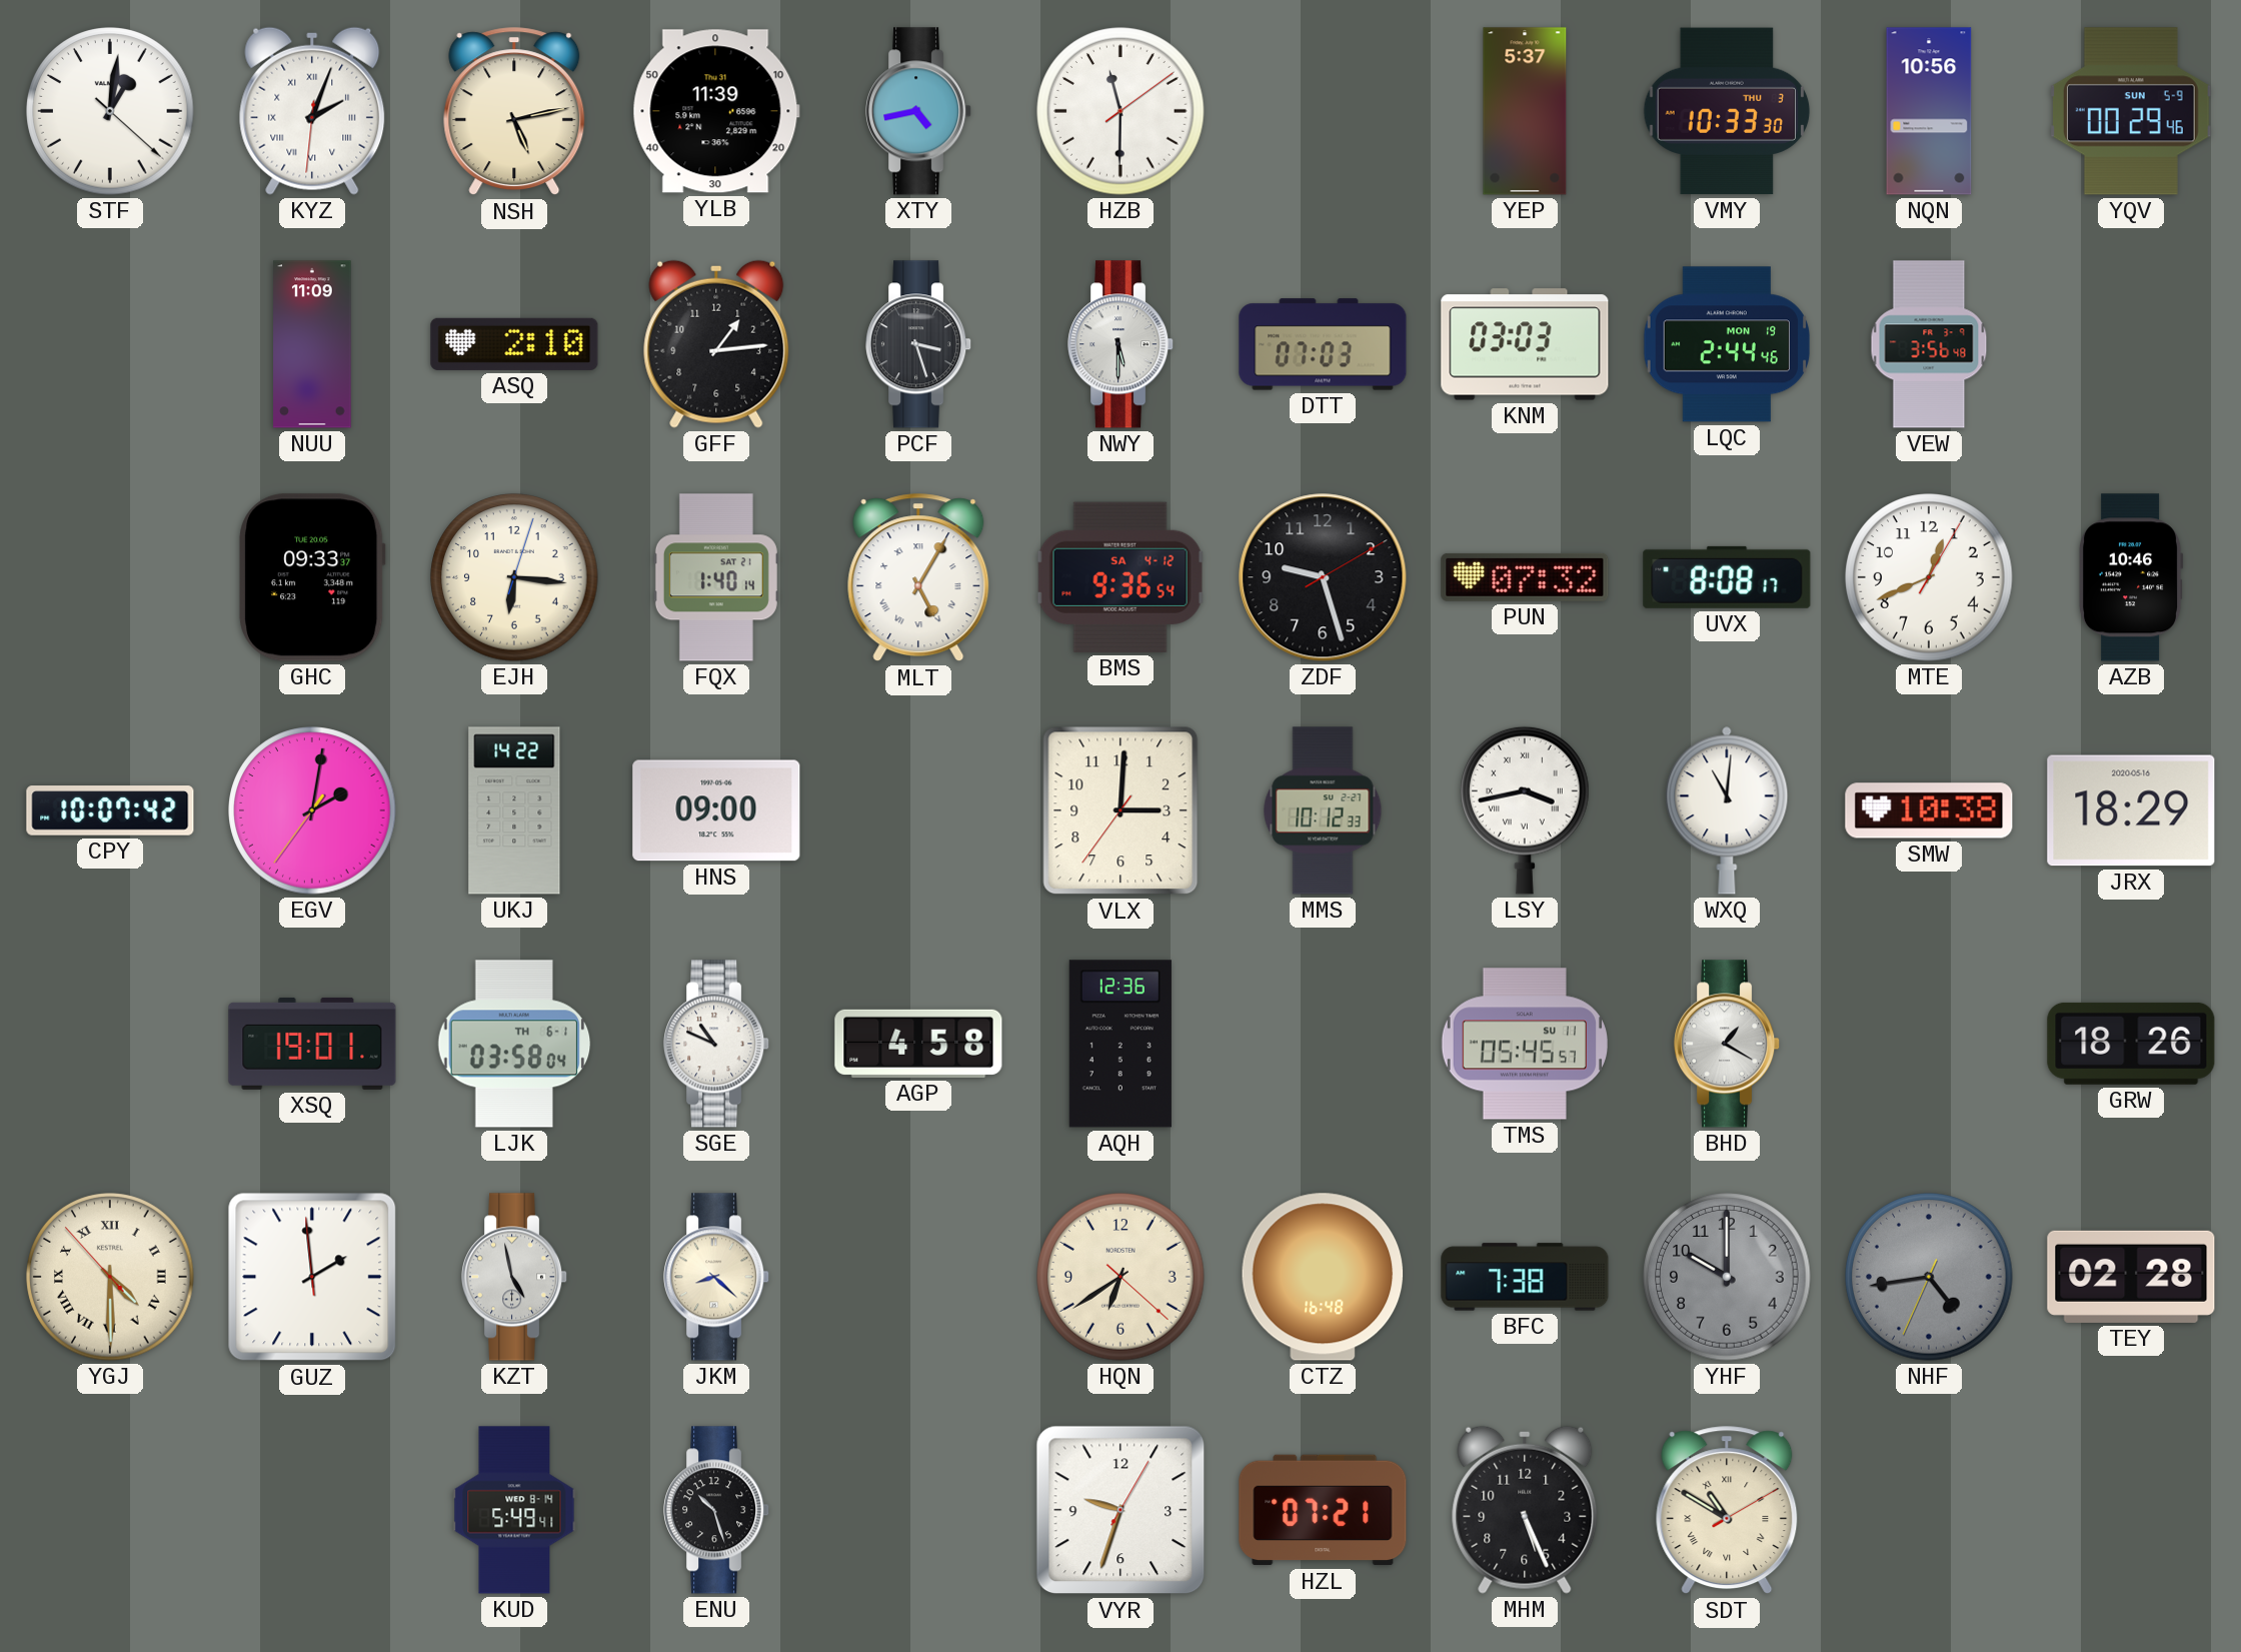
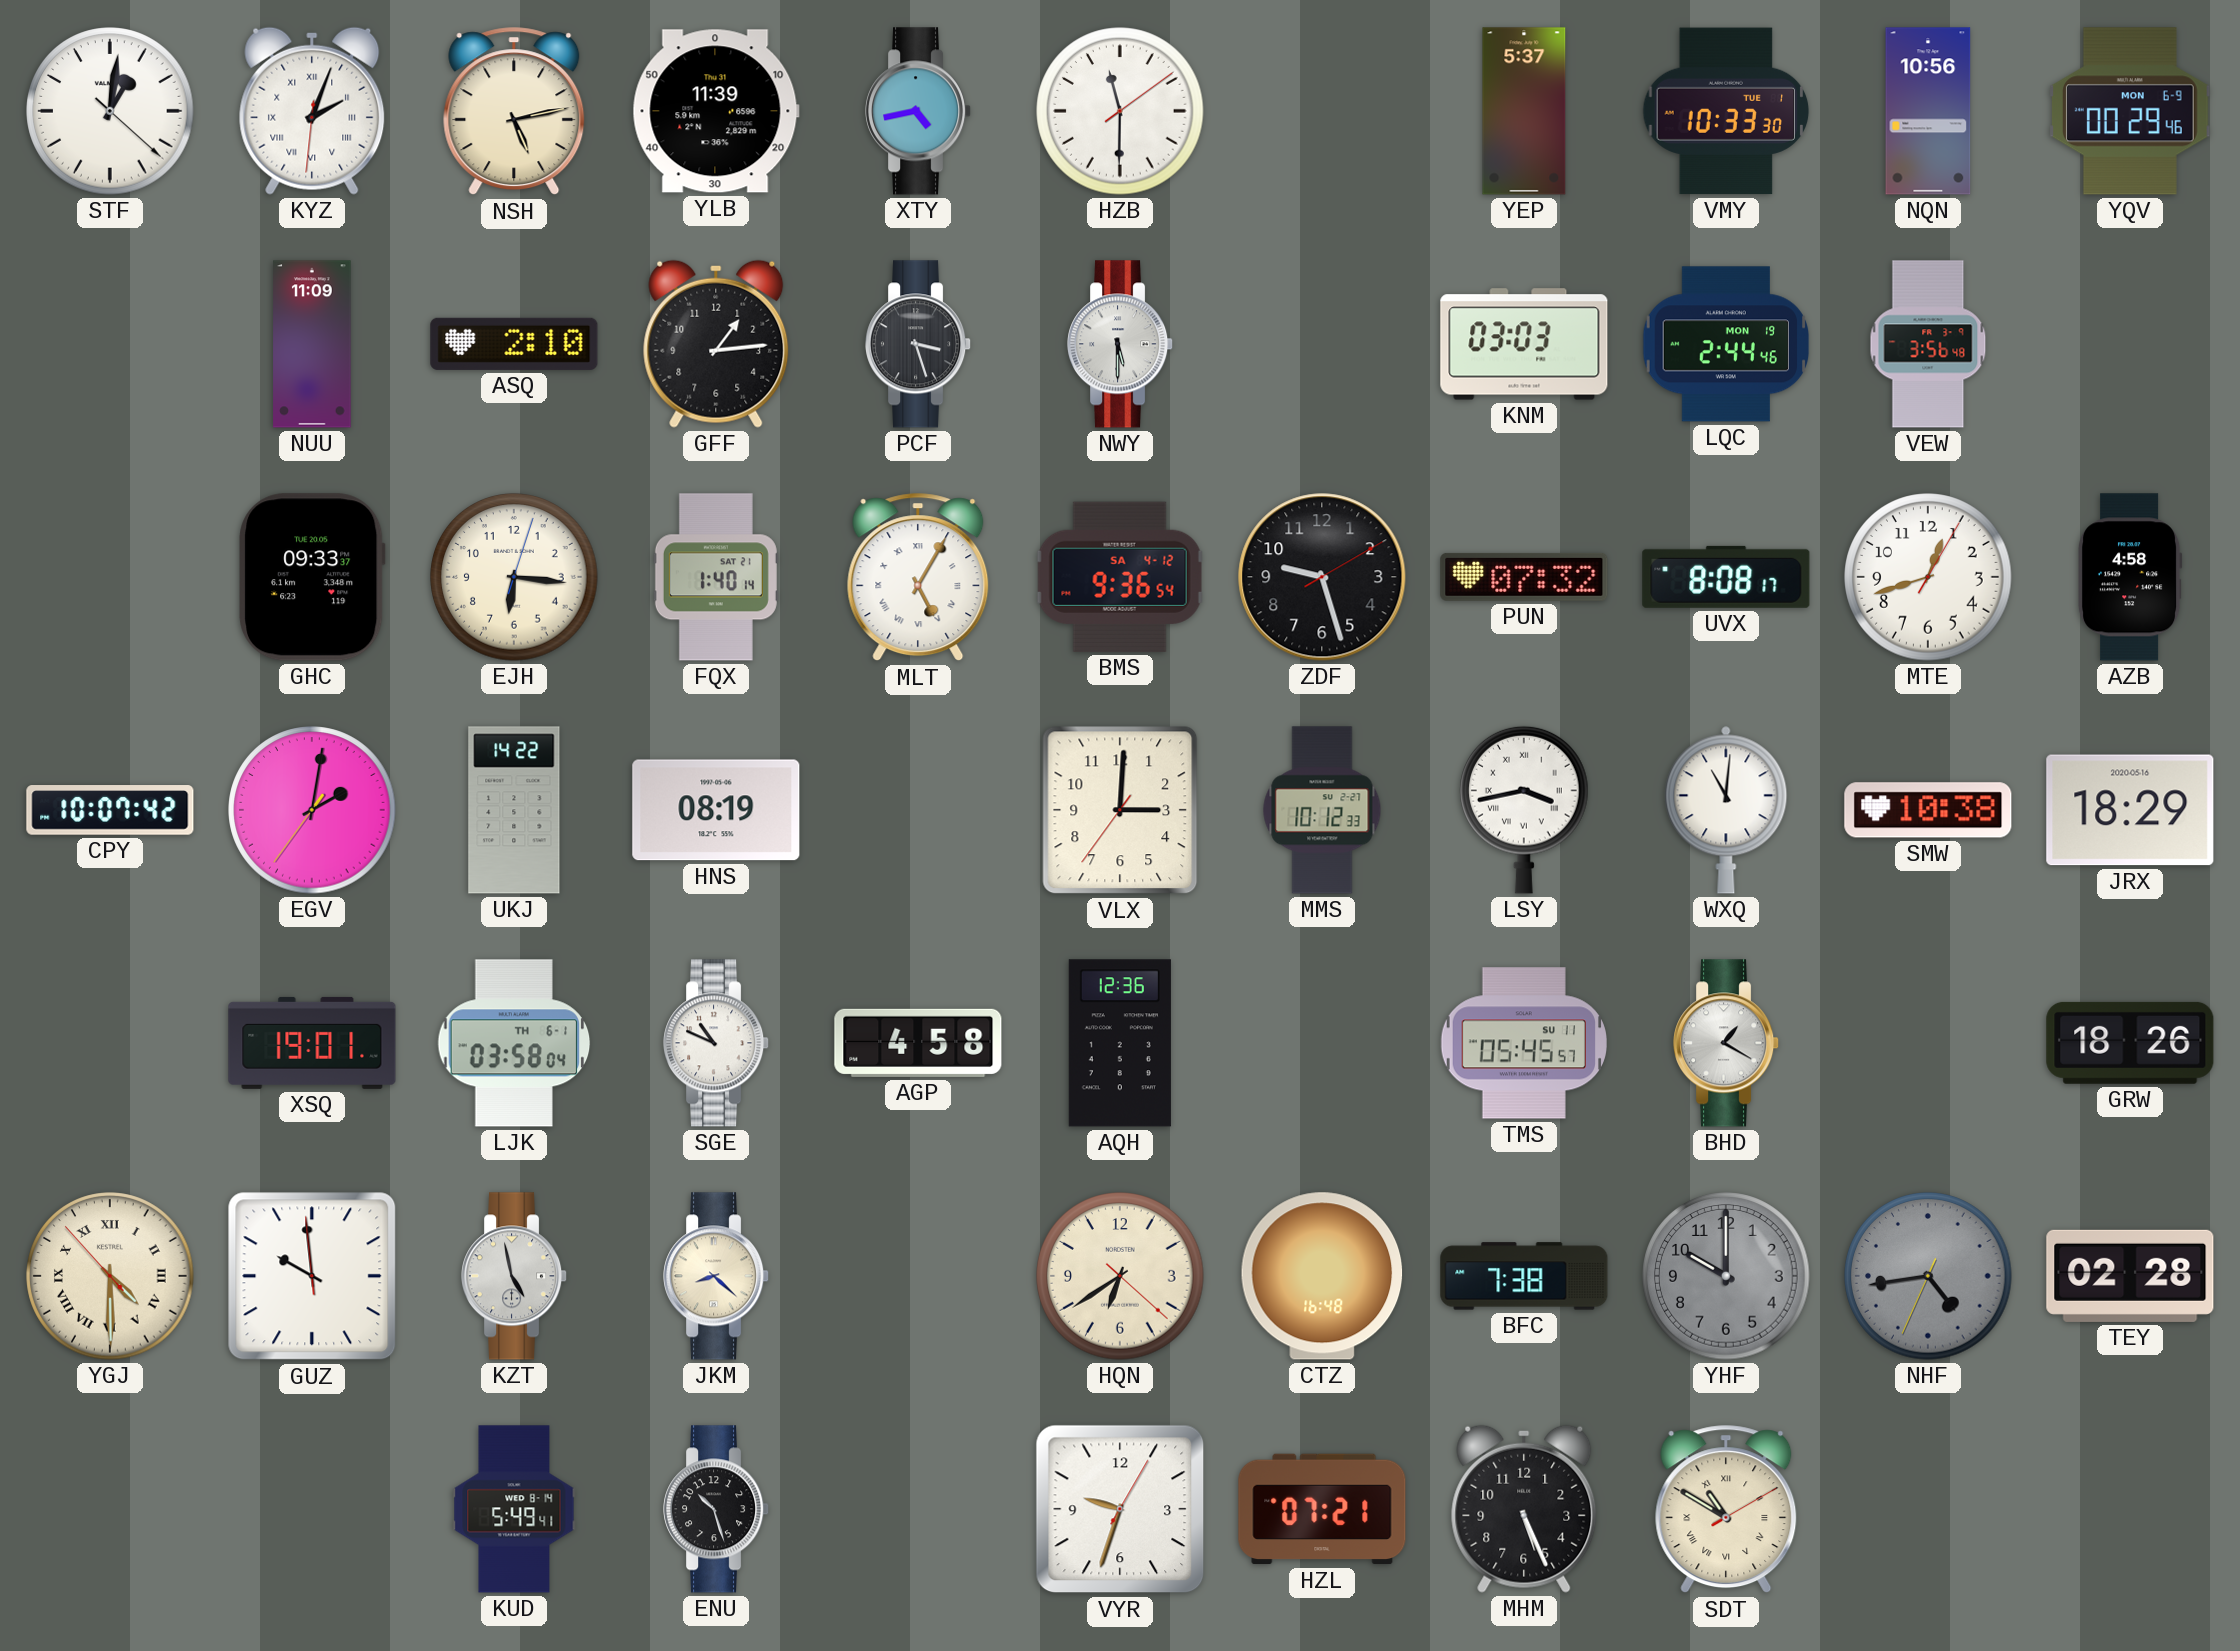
VMY date: THU 3 -> TUE 1 (1726, 111)
YQV date: SUN 5-9 -> MON 6-9 (2130, 111)
DTT: 07:03 -> none (1323, 344)
MTE: 12:41 -> 12:42 (1928, 577)
AZB: 10:46 -> 4:58 (2130, 577)
HNS: 09:00 -> 08:19 (716, 810)
GUZ: 1:58 -> 9:58 (312, 1276)
